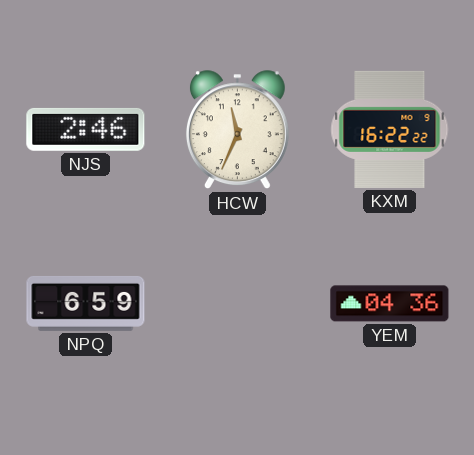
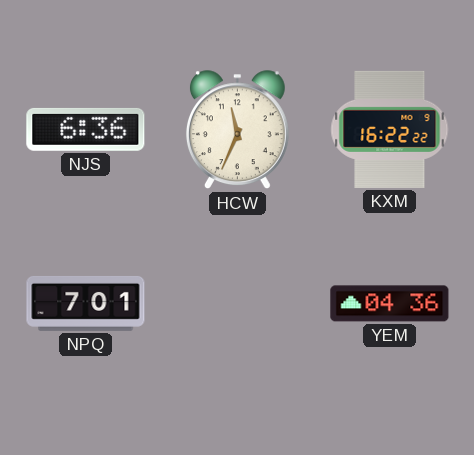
NJS: 2:46 -> 6:36 (86, 129)
NPQ: 6:59 -> 7:01 (86, 303)
